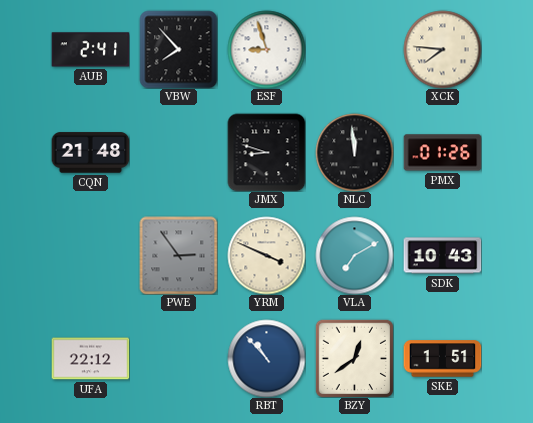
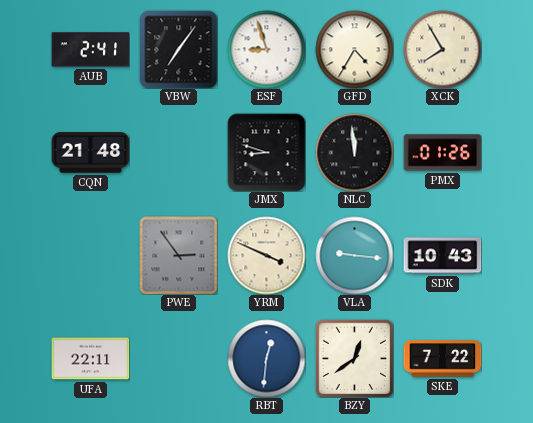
VBW: 7:53 -> 7:06 (178, 49)
GFD: none -> 4:35 (354, 49)
XCK: 7:46 -> 7:55 (442, 49)
VLA: 7:10 -> 9:16 (354, 255)
UFA: 22:12 -> 22:11 (90, 359)
RBT: 10:53 -> 12:31 (266, 358)
SKE: 1:51 -> 7:22 (442, 359)
